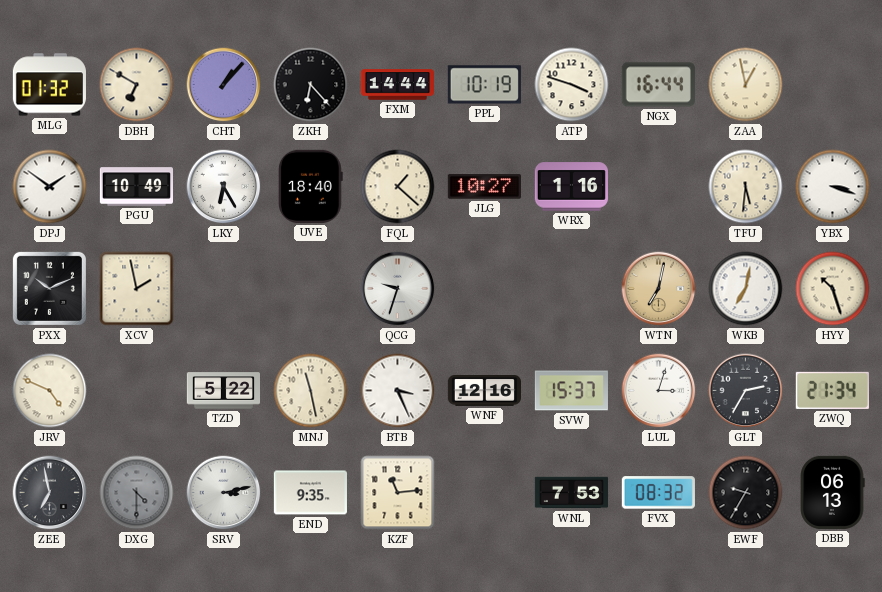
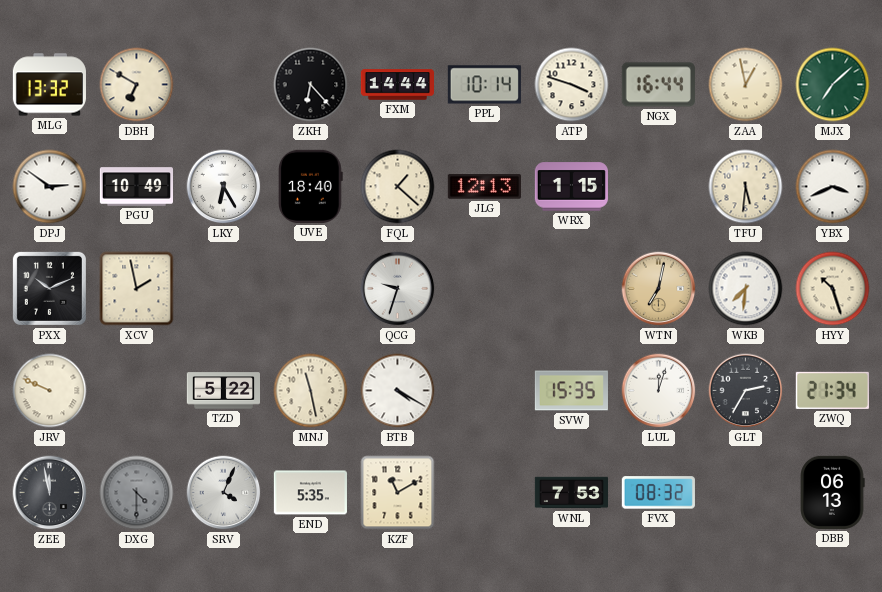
MLG: 01:32 -> 13:32 (49, 85)
CHT: 1:07 -> none (224, 85)
PPL: 10:19 -> 10:14 (484, 85)
MJX: none -> 7:08 (833, 85)
DPJ: 1:51 -> 2:51 (50, 187)
JLG: 10:27 -> 12:13 (484, 187)
WRX: 1:16 -> 1:15 (571, 187)
YBX: 3:18 -> 3:41 (833, 187)
WKB: 7:02 -> 7:31 (746, 289)
JRV: 4:49 -> 9:49 (50, 391)
BTB: 3:26 -> 4:20 (398, 391)
WNF: 12:16 -> none (484, 391)
SVW: 15:37 -> 15:35 (571, 391)
LUL: 3:03 -> 12:03 (659, 391)
ZEE: 6:58 -> 11:58 (50, 493)
SRV: 3:13 -> 4:04 (224, 493)
END: 9:35 -> 5:35 (310, 493)
KZF: 11:14 -> 11:10 (398, 493)
EWF: 9:35 -> none (746, 493)
